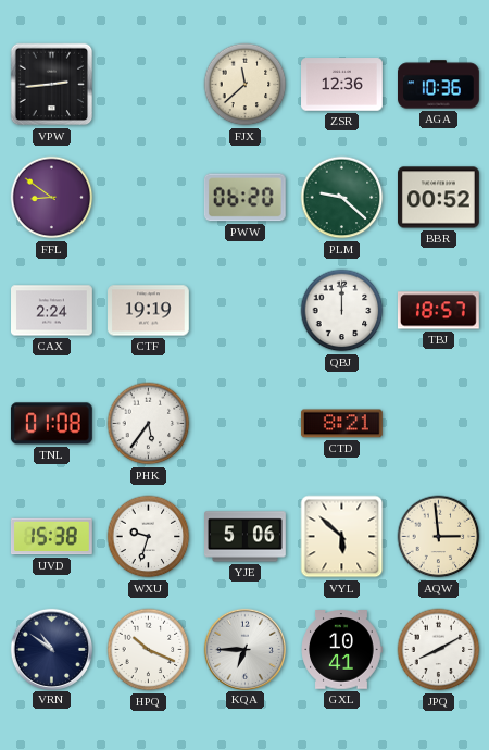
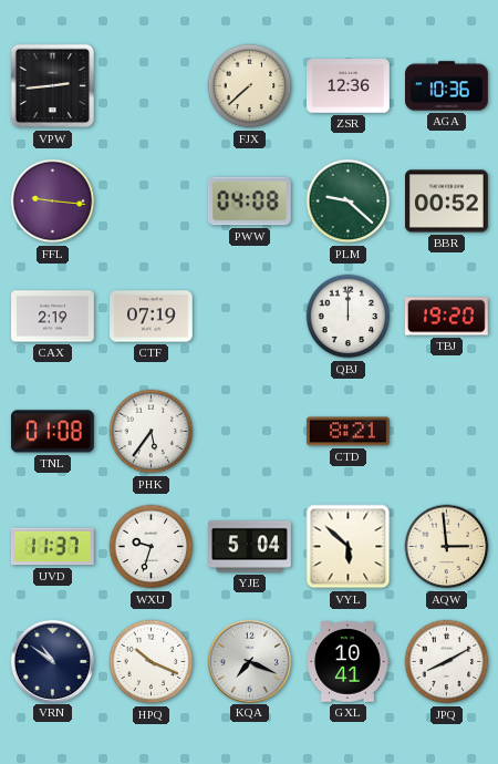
FJX: 11:38 -> 7:38 (250, 86)
FFL: 8:51 -> 9:16 (53, 202)
PWW: 06:20 -> 04:08 (249, 202)
CAX: 2:24 -> 2:19 (53, 317)
CTF: 19:19 -> 07:19 (152, 317)
TBJ: 18:57 -> 19:20 (446, 317)
UVD: 15:38 -> 11:37 (53, 547)
YJE: 5:06 -> 5:04 (250, 547)
KQA: 6:45 -> 7:19 (249, 661)
